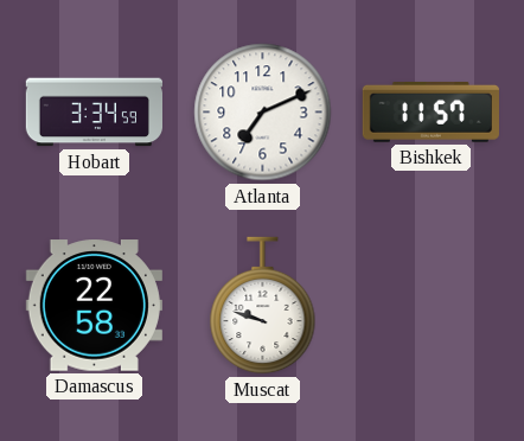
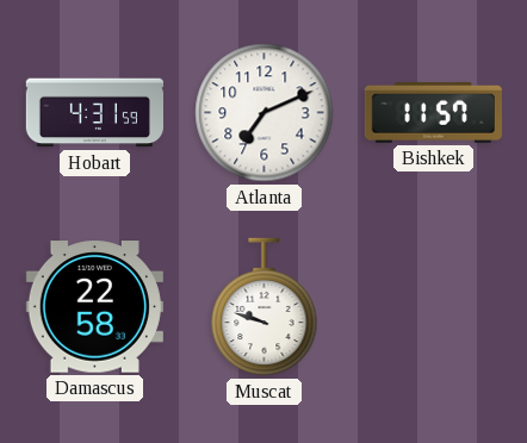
Hobart: 3:34 -> 4:31 (94, 113)
